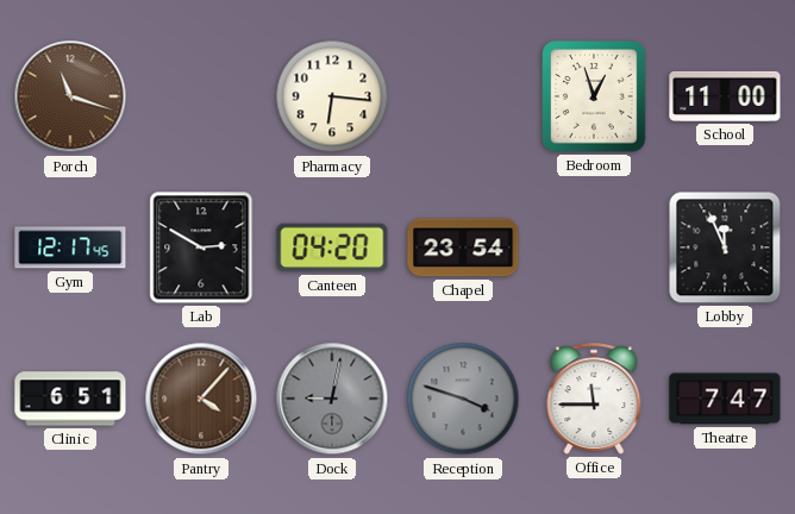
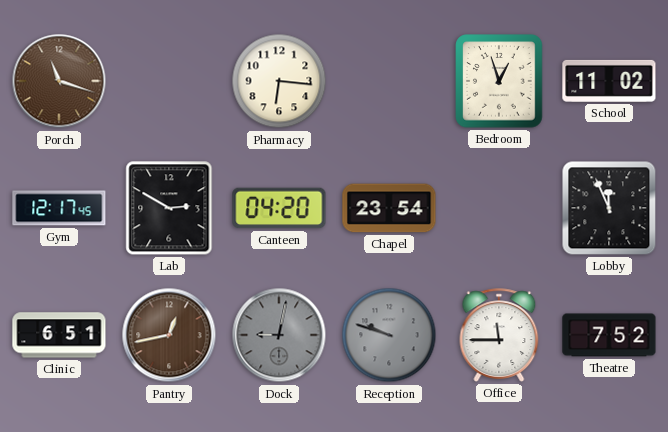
School: 11:00 -> 11:02 (609, 81)
Pantry: 4:07 -> 12:43 (169, 335)
Reception: 3:48 -> 9:48 (389, 335)
Theatre: 7:47 -> 7:52 (609, 335)
